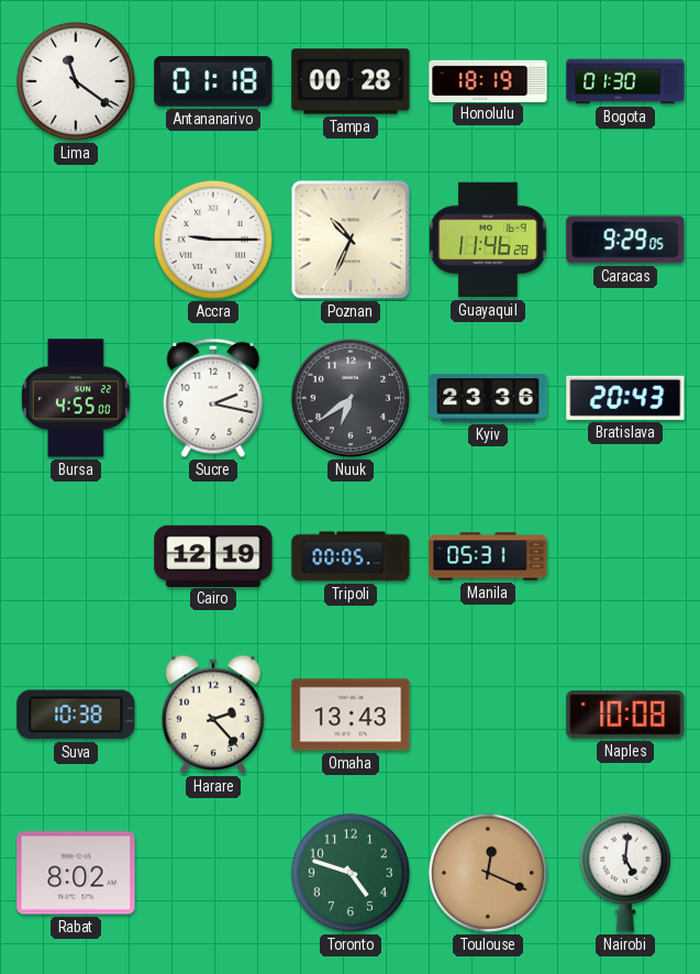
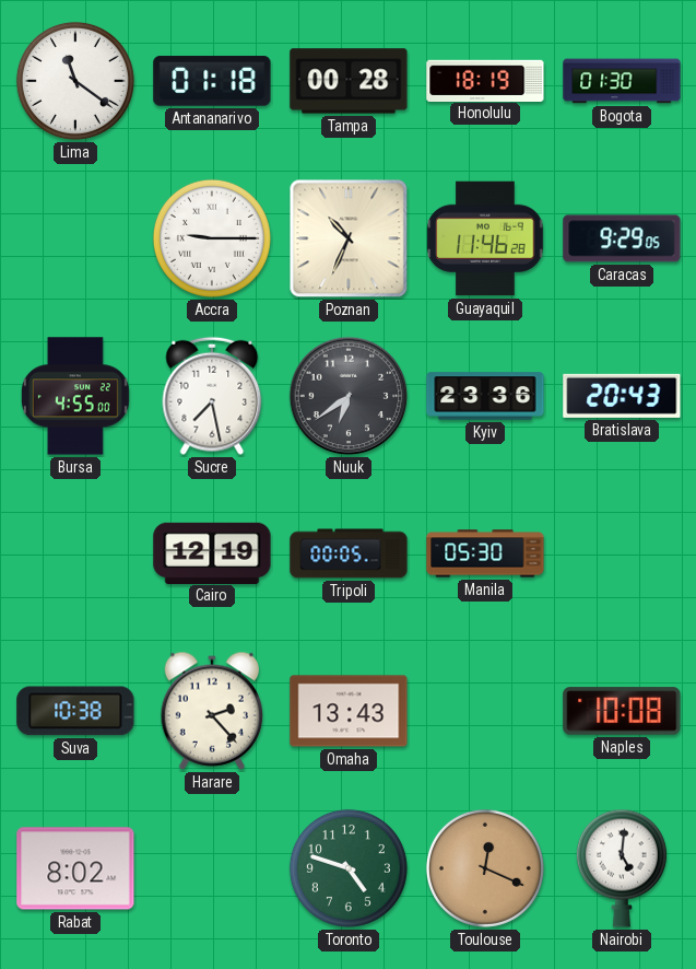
Sucre: 2:17 -> 7:28 (212, 396)
Manila: 05:31 -> 05:30 (485, 553)
